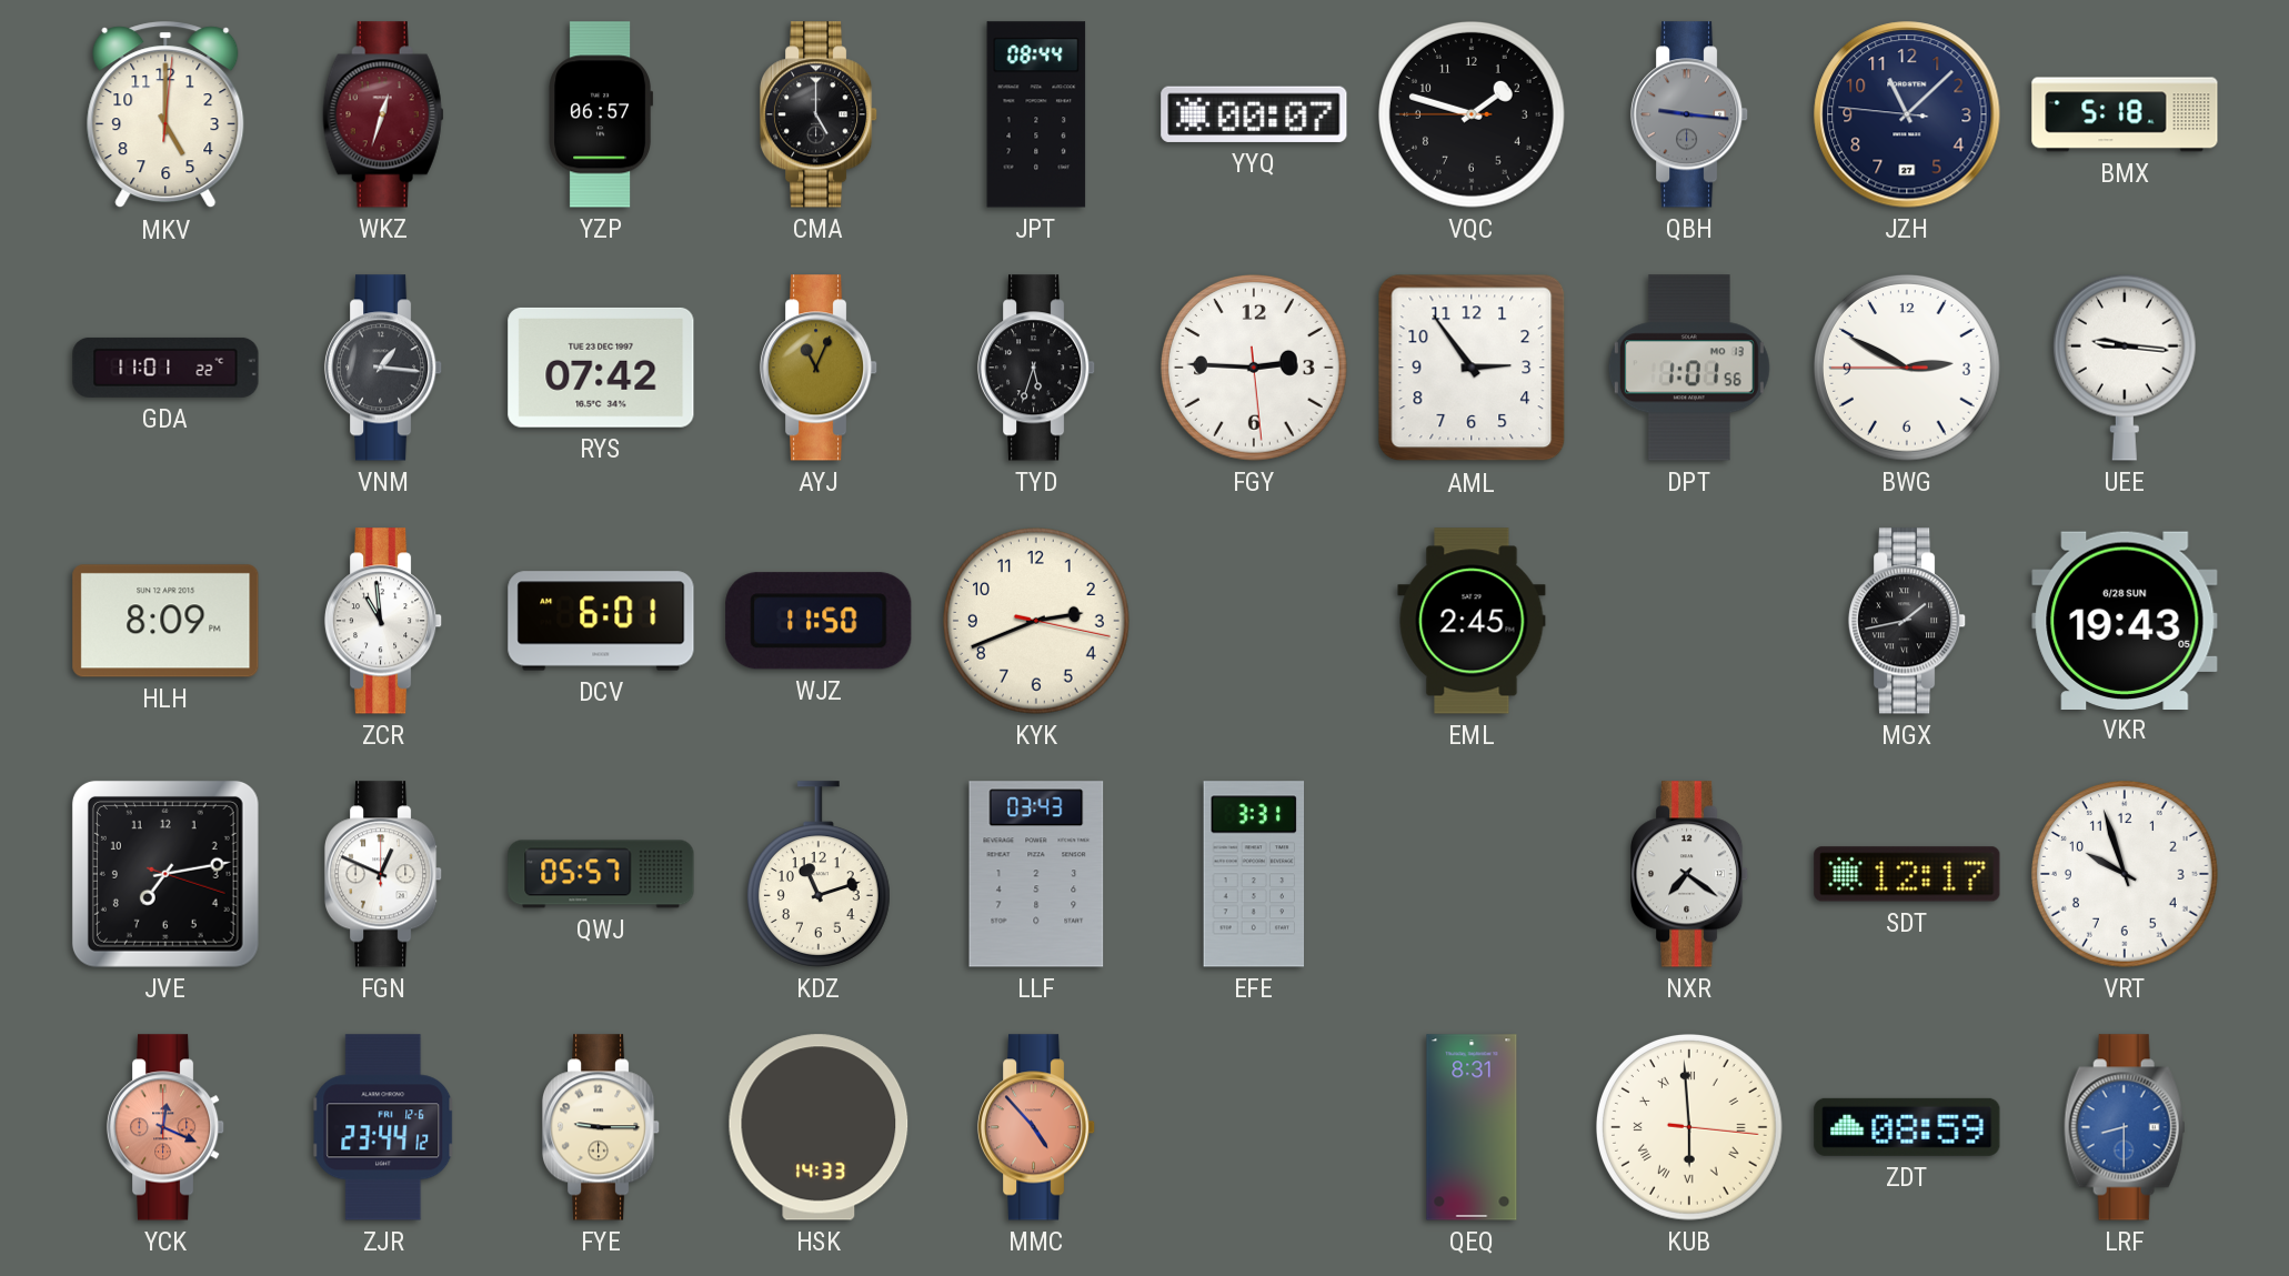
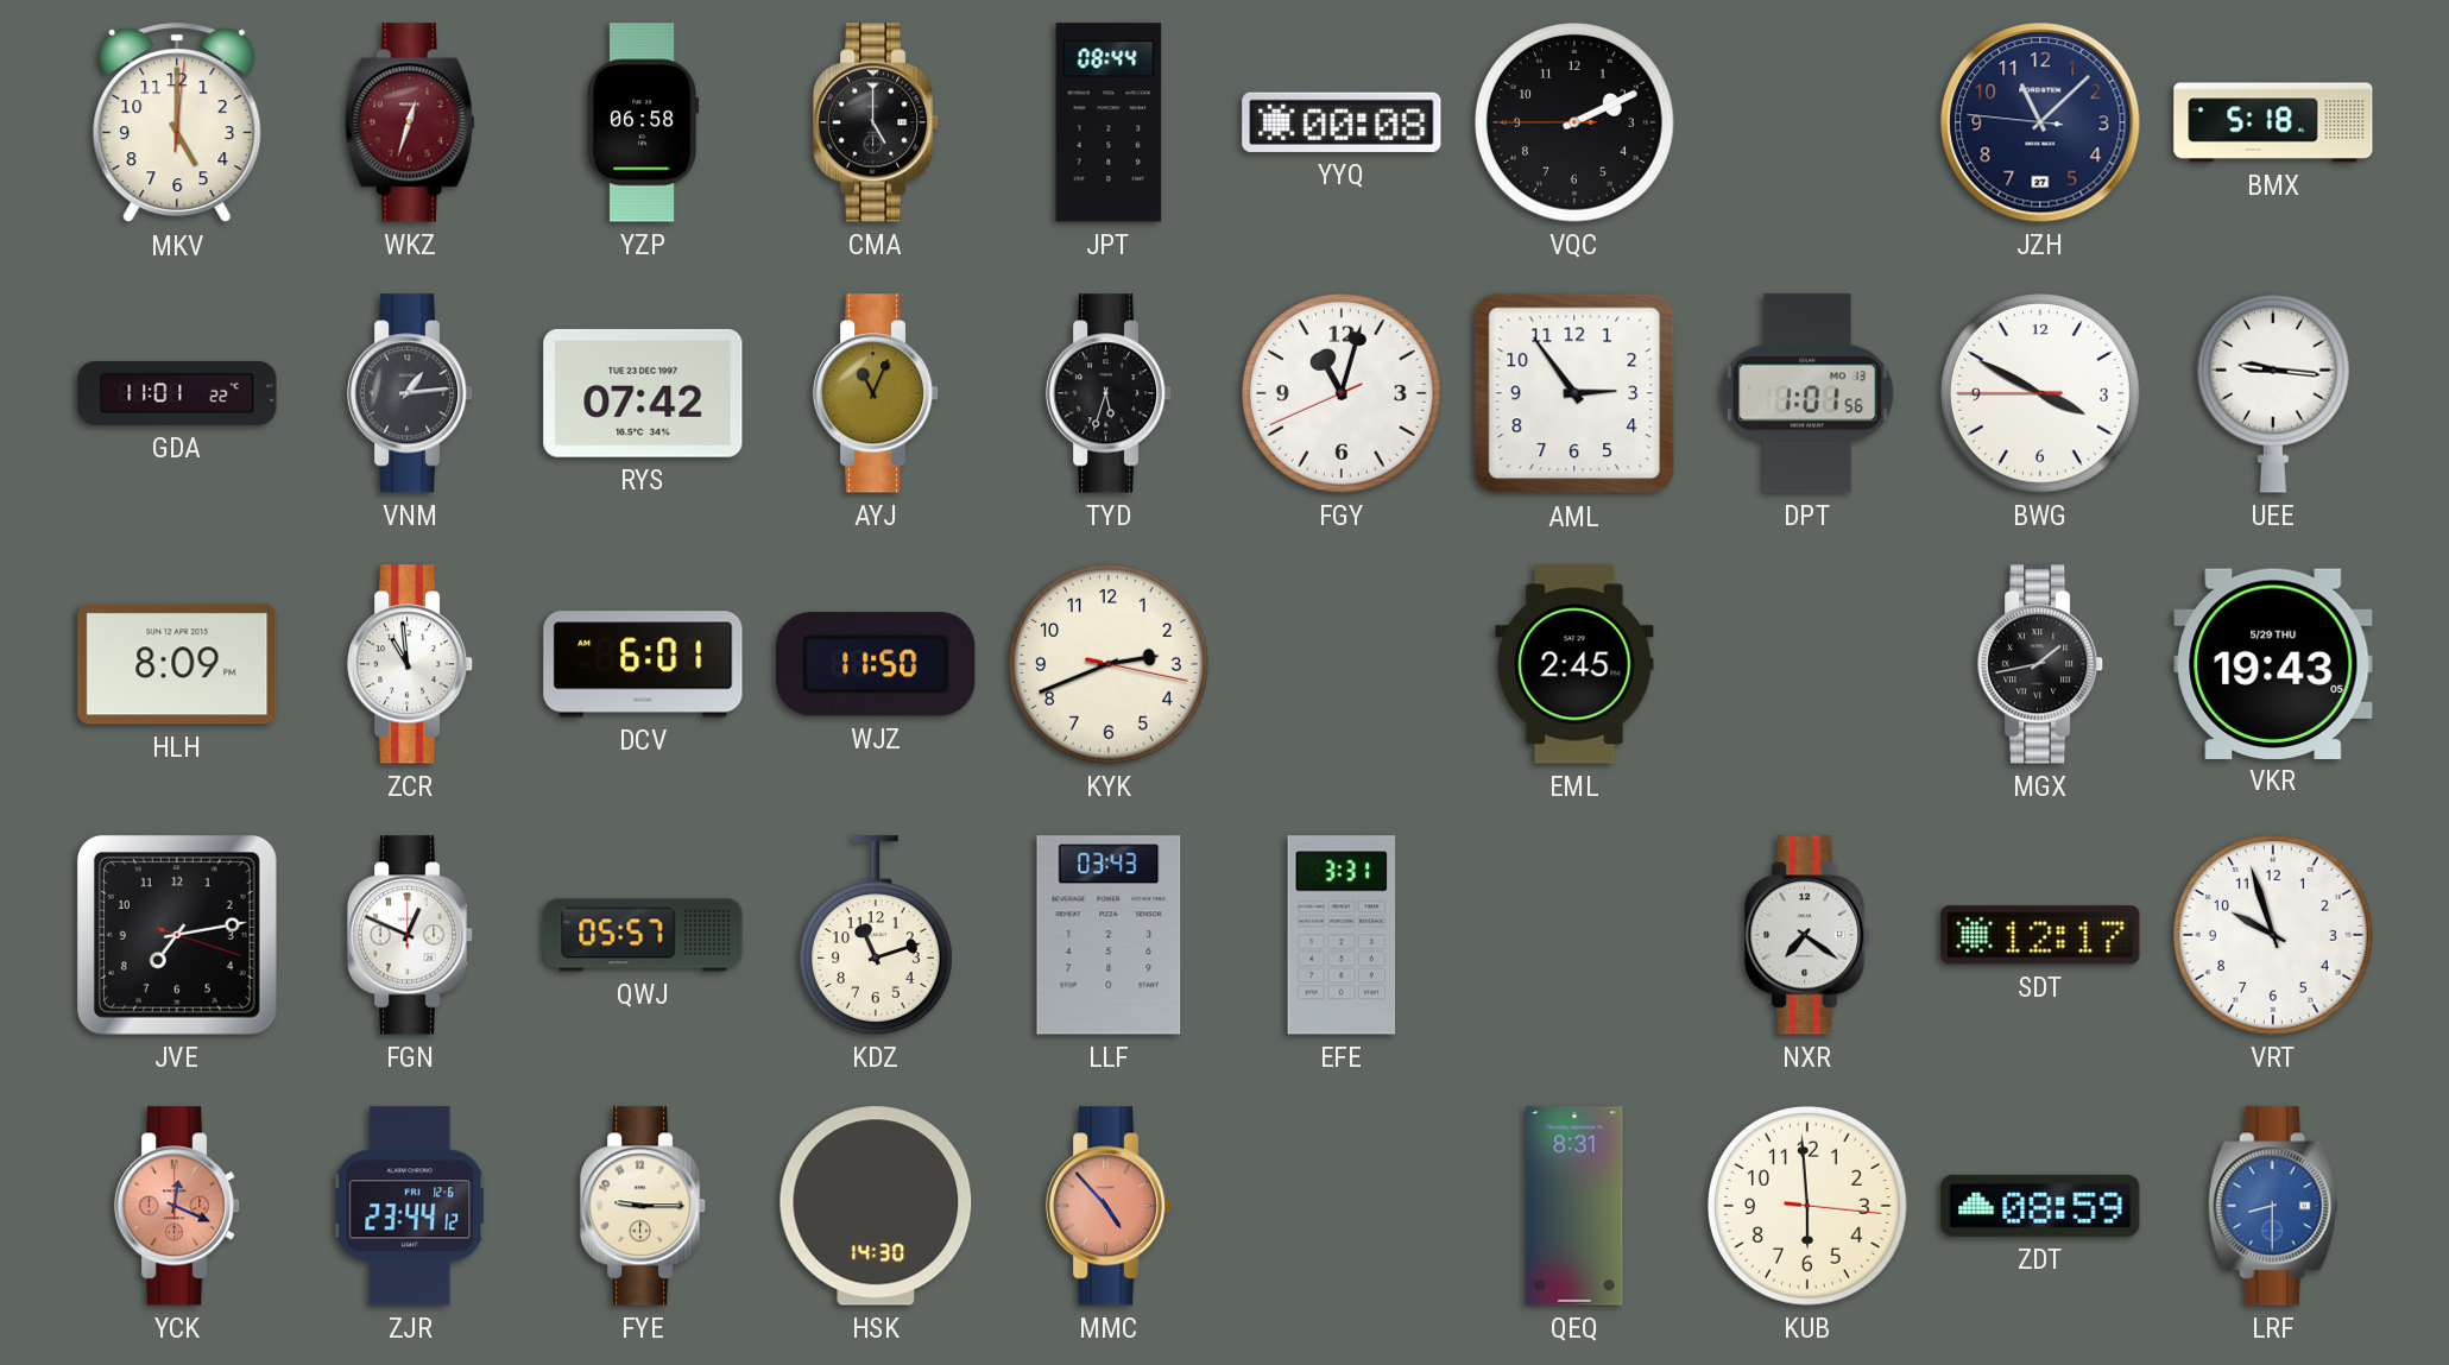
YZP: 06:57 -> 06:58 (643, 122)
YYQ: 00:07 -> 00:08 (1342, 122)
VQC: 1:47 -> 2:10 (1576, 124)
QBH: 9:16 -> none (1689, 114)
VNM: 1:16 -> 1:14 (410, 393)
FGY: 2:45 -> 11:02 (1343, 394)
BWG: 2:49 -> 3:49 (2041, 394)
VKR date: 6/28 SUN -> 5/29 THU (2273, 663)
HSK: 14:33 -> 14:30 (876, 1206)
KUB numerals: Roman -> Arabic (1809, 1207)
